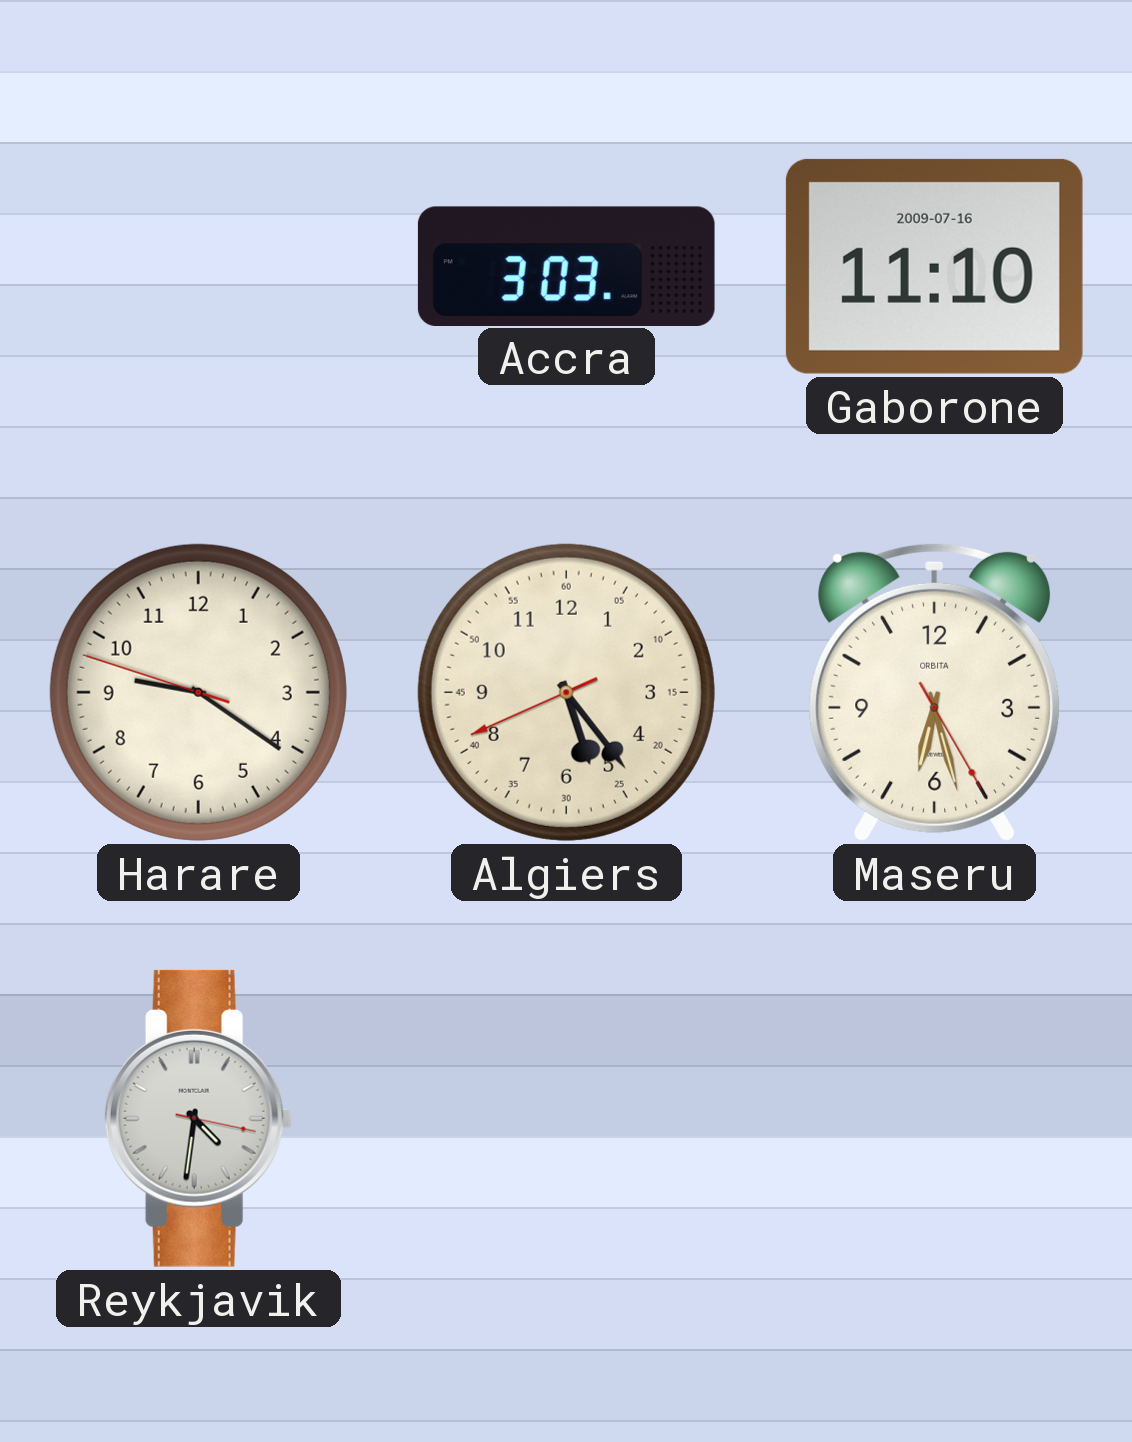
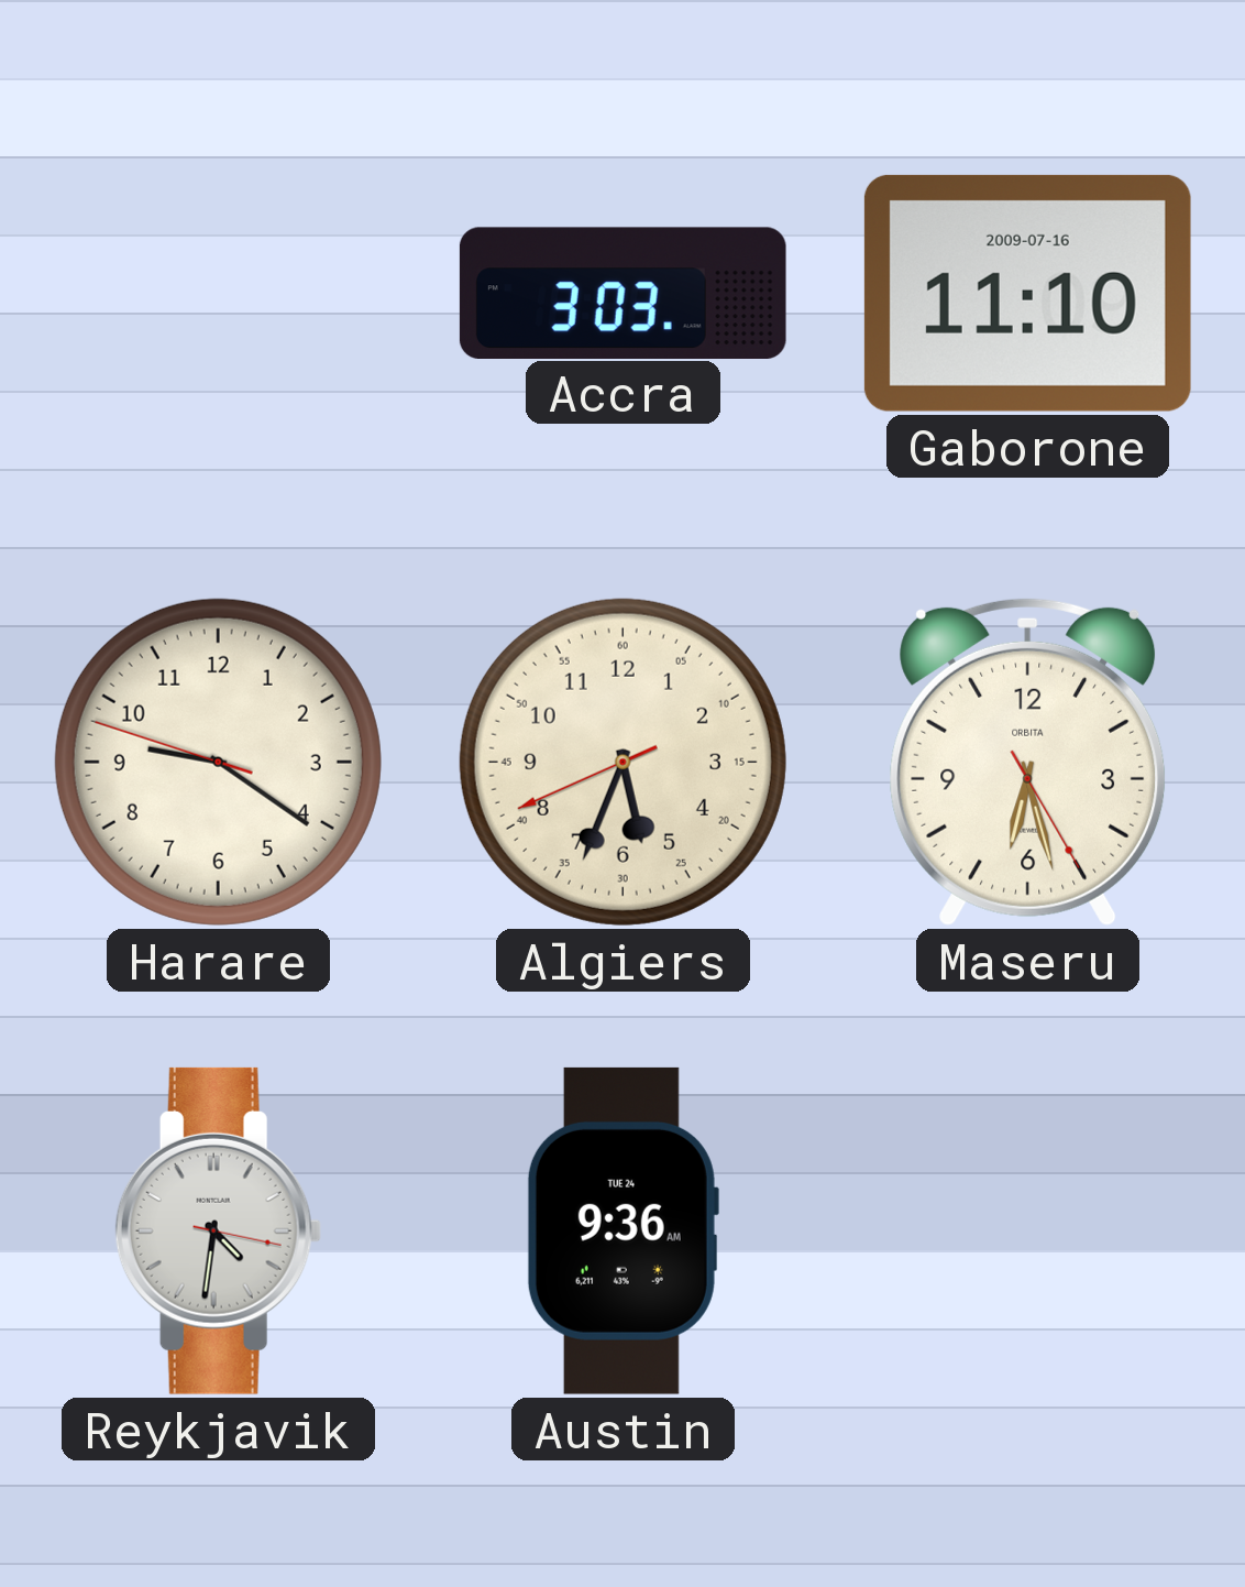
Algiers: 5:23 -> 5:33 (622, 762)
Austin: none -> 9:36 (622, 1230)
